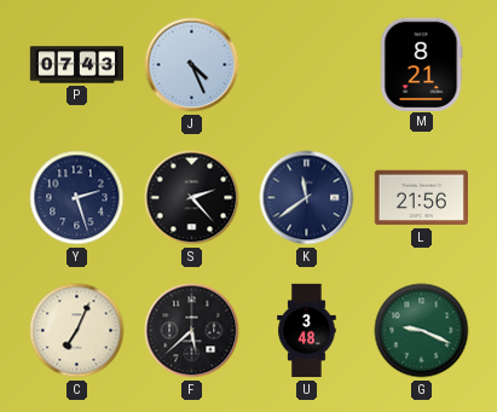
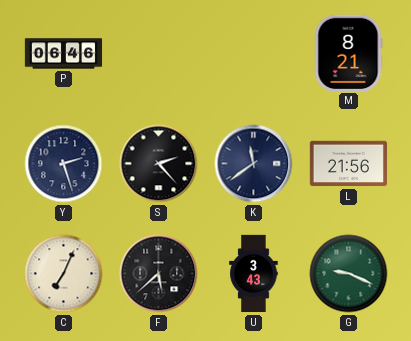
P: 07:43 -> 06:46 (64, 54)
J: 4:26 -> none (192, 65)
U: 3:48 -> 3:43 (254, 274)
